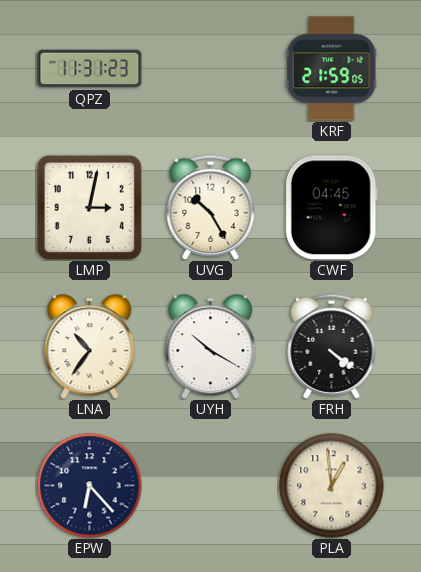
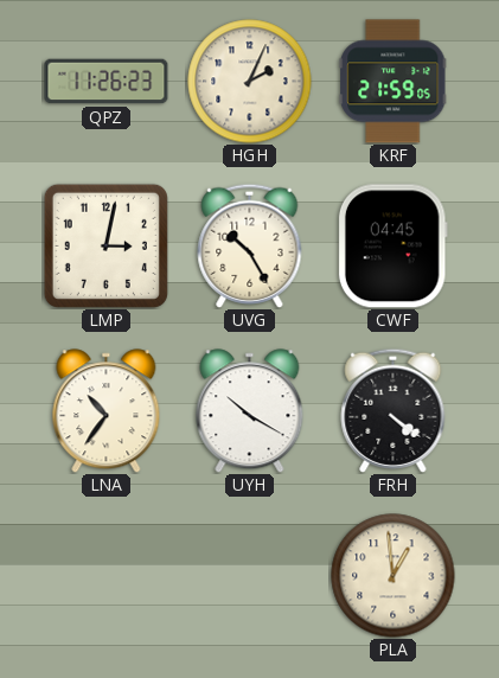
QPZ: 11:31 -> 11:26 (107, 82)
HGH: none -> 2:04 (250, 82)
EPW: 6:23 -> none (90, 486)
